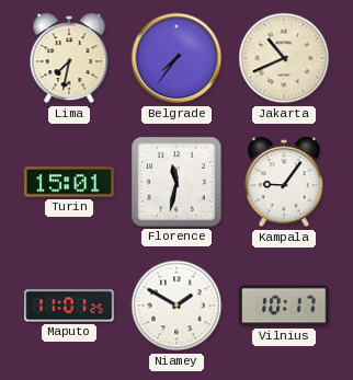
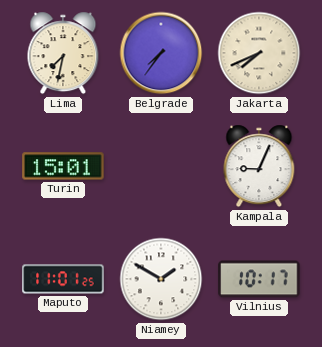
Jakarta: 10:41 -> 7:41 (259, 53)
Florence: 11:32 -> none (178, 183)
Kampala: 9:06 -> 9:04 (259, 166)
